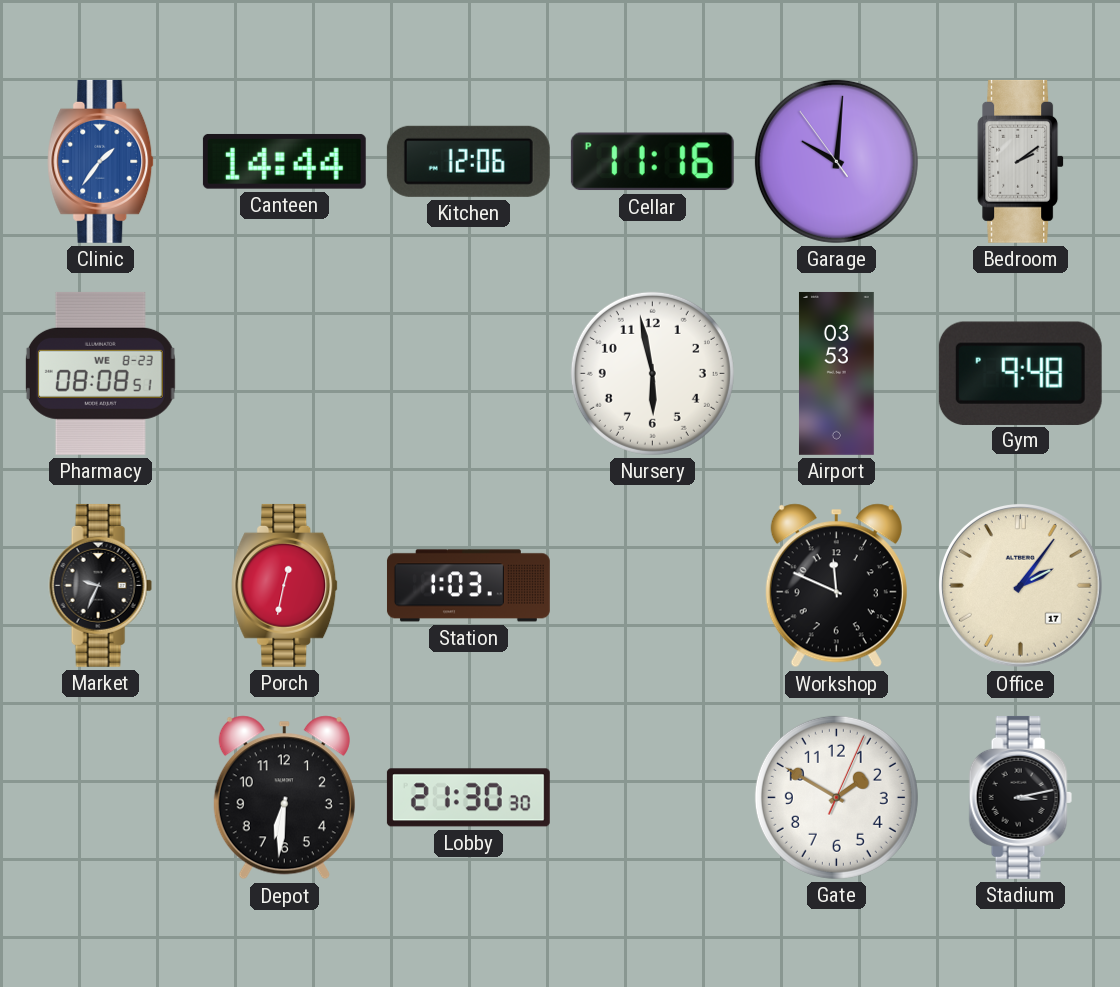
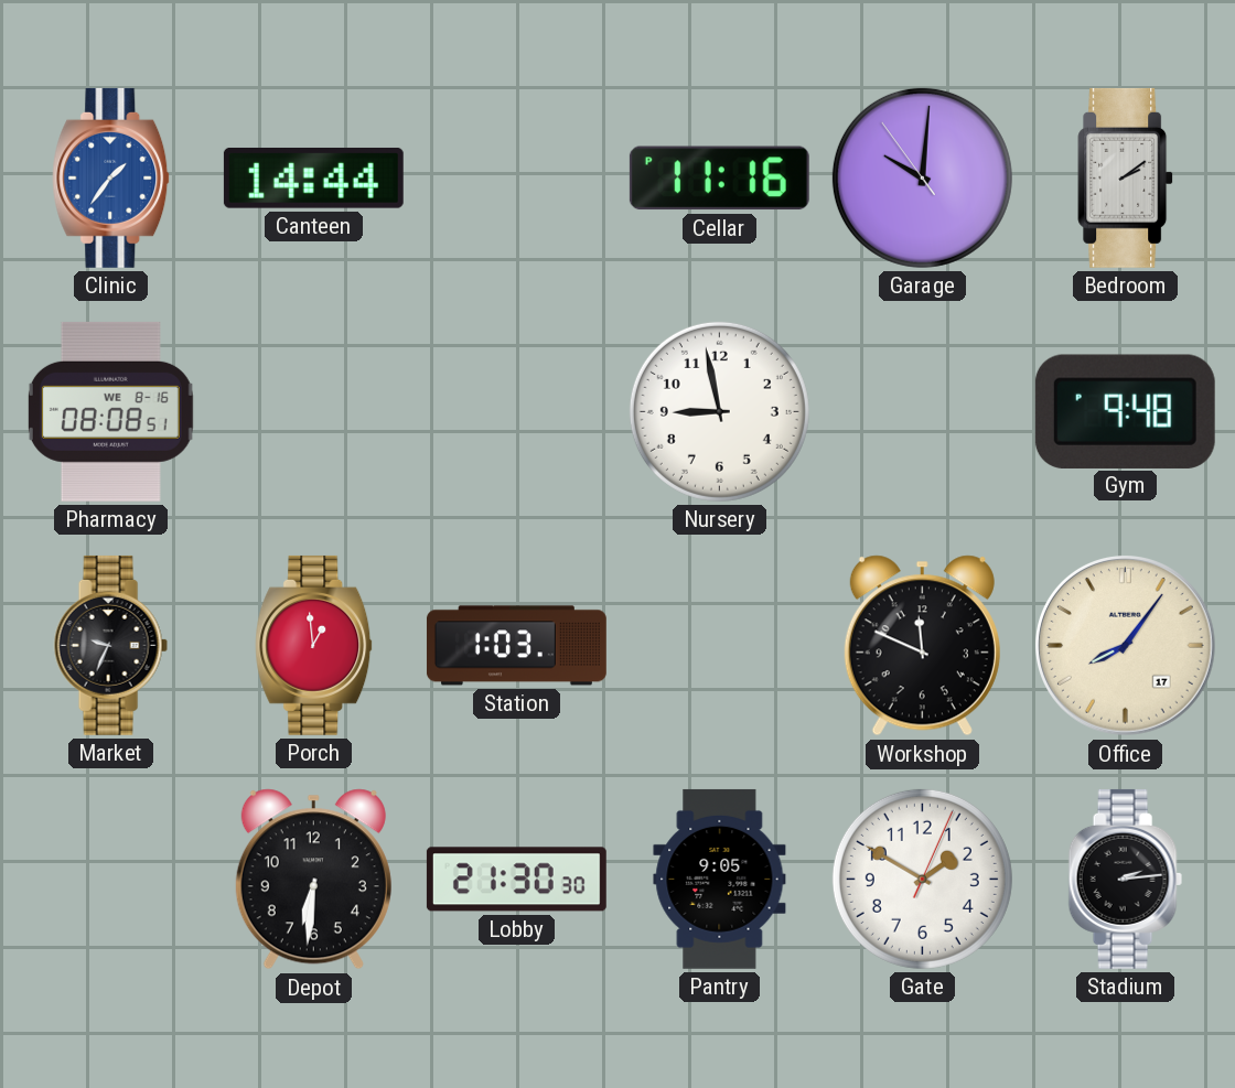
Kitchen: 12:06 -> none (468, 161)
Pharmacy date: WE 8-23 -> WE 8-16 (110, 411)
Nursery: 5:58 -> 8:58 (719, 411)
Airport: 03:53 -> none (836, 373)
Porch: 12:32 -> 12:59 (314, 645)
Office: 2:06 -> 8:06 (1126, 646)
Pantry: none -> 9:05 (720, 879)
Stadium: 3:13 -> 2:14 (1125, 879)
